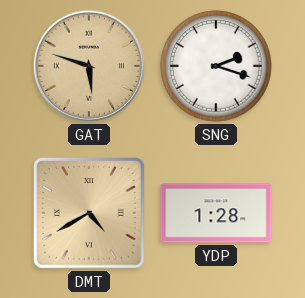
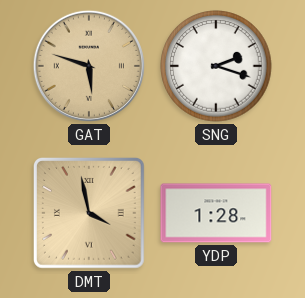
DMT: 4:40 -> 3:58 (90, 214)
